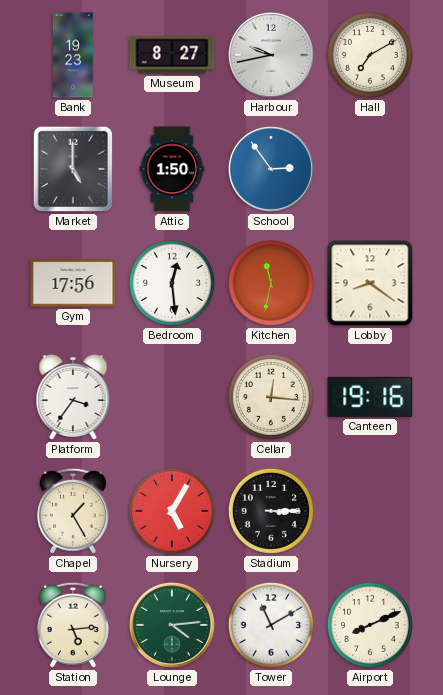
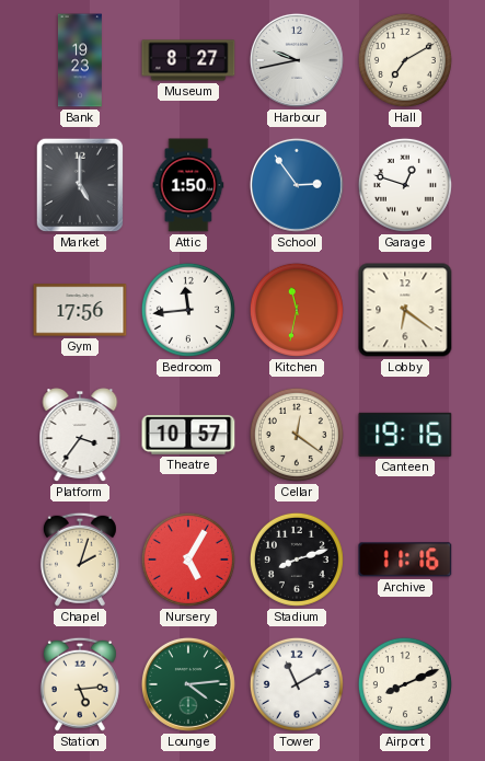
Garage: none -> 12:48 (405, 185)
Bedroom: 12:29 -> 11:44 (188, 310)
Lobby: 8:21 -> 6:21 (405, 310)
Theatre: none -> 10:57 (188, 436)
Cellar: 12:16 -> 12:21 (297, 435)
Chapel: 1:25 -> 2:03 (80, 560)
Stadium: 3:15 -> 8:12 (297, 560)
Archive: none -> 11:16 (405, 560)
